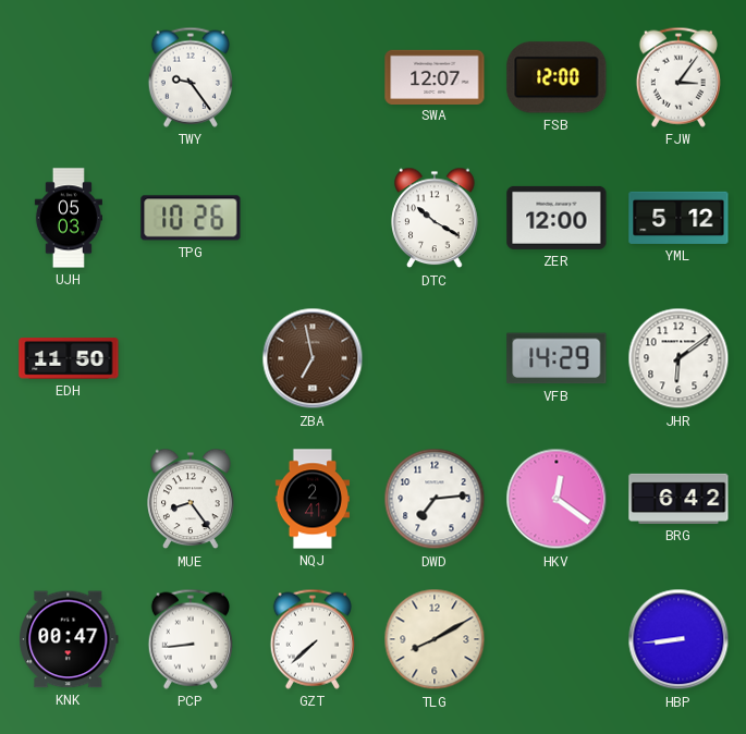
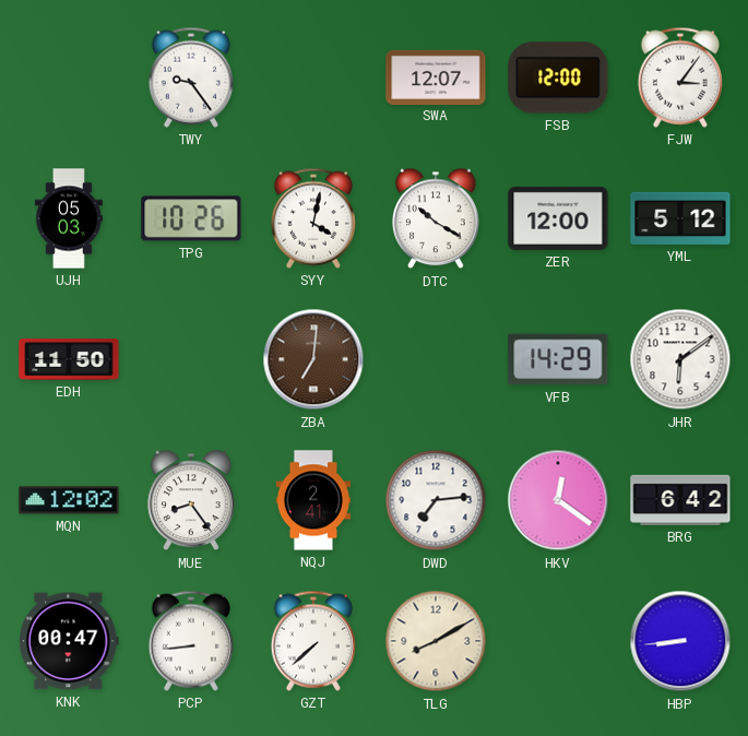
SYY: none -> 4:02 (313, 218)
ZBA: 6:58 -> 7:01 (313, 359)
MQN: none -> 12:02 (69, 500)
